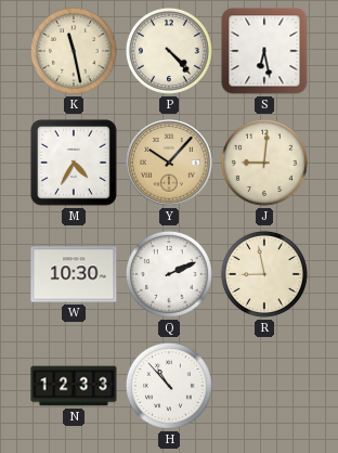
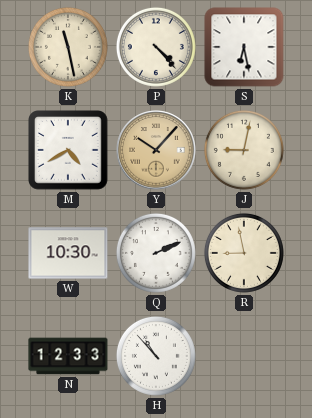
M: 4:35 -> 4:40 (69, 151)
J: 9:01 -> 9:02 (244, 150)
